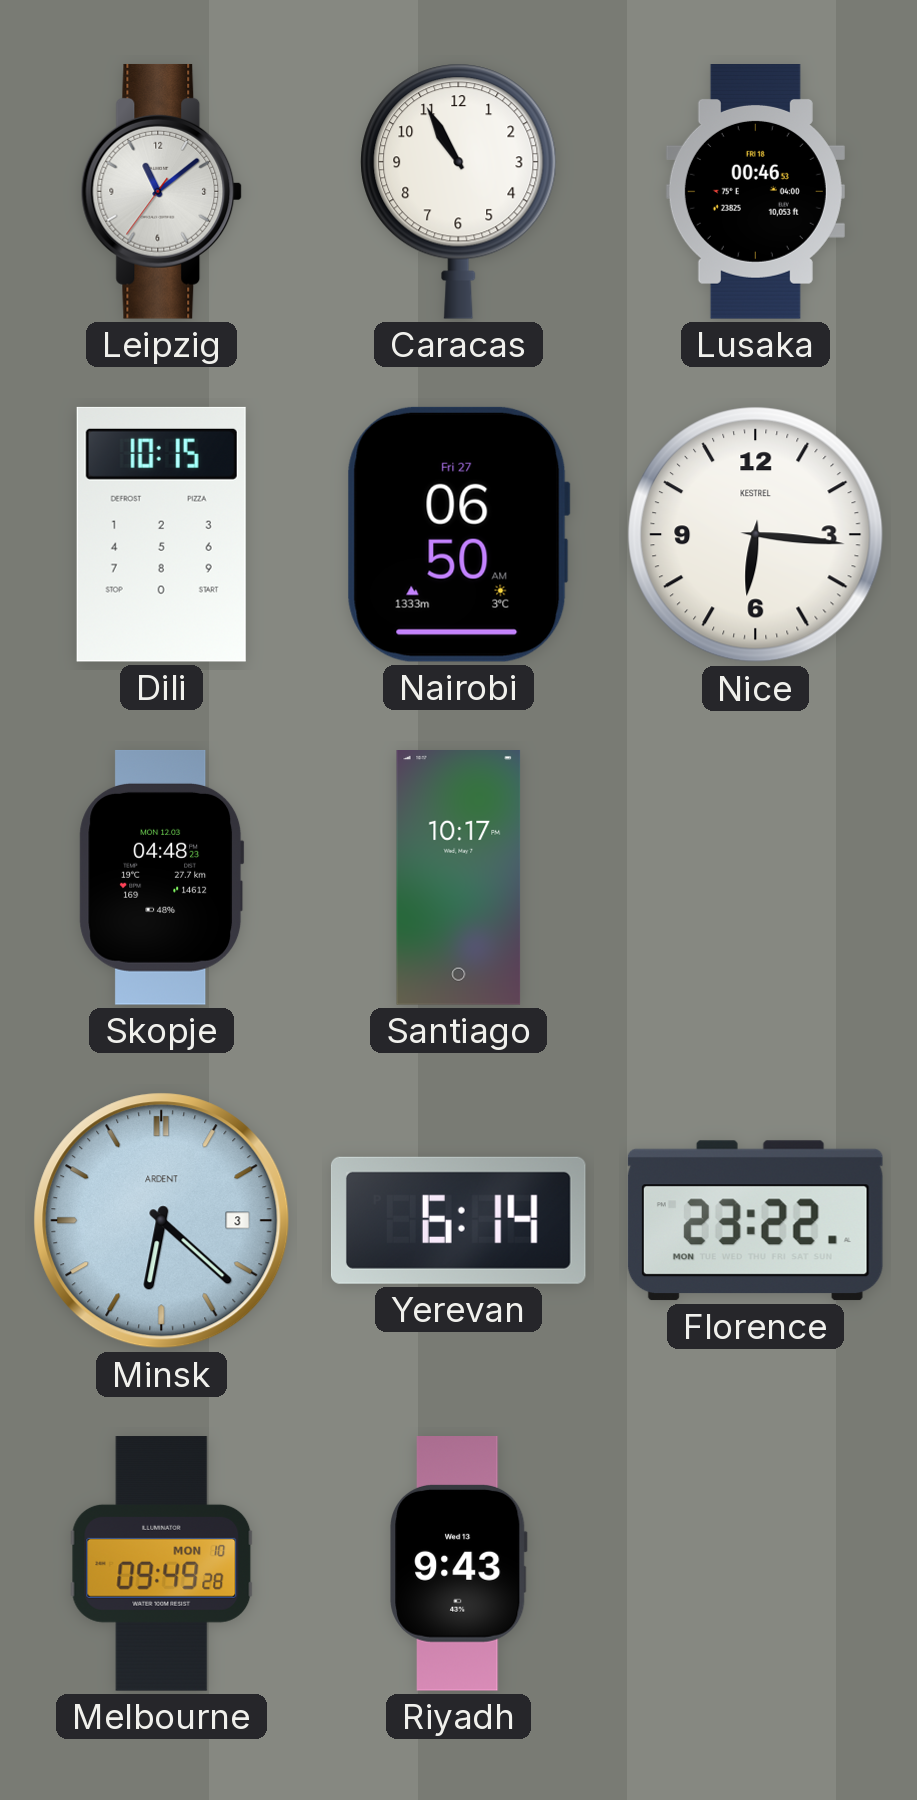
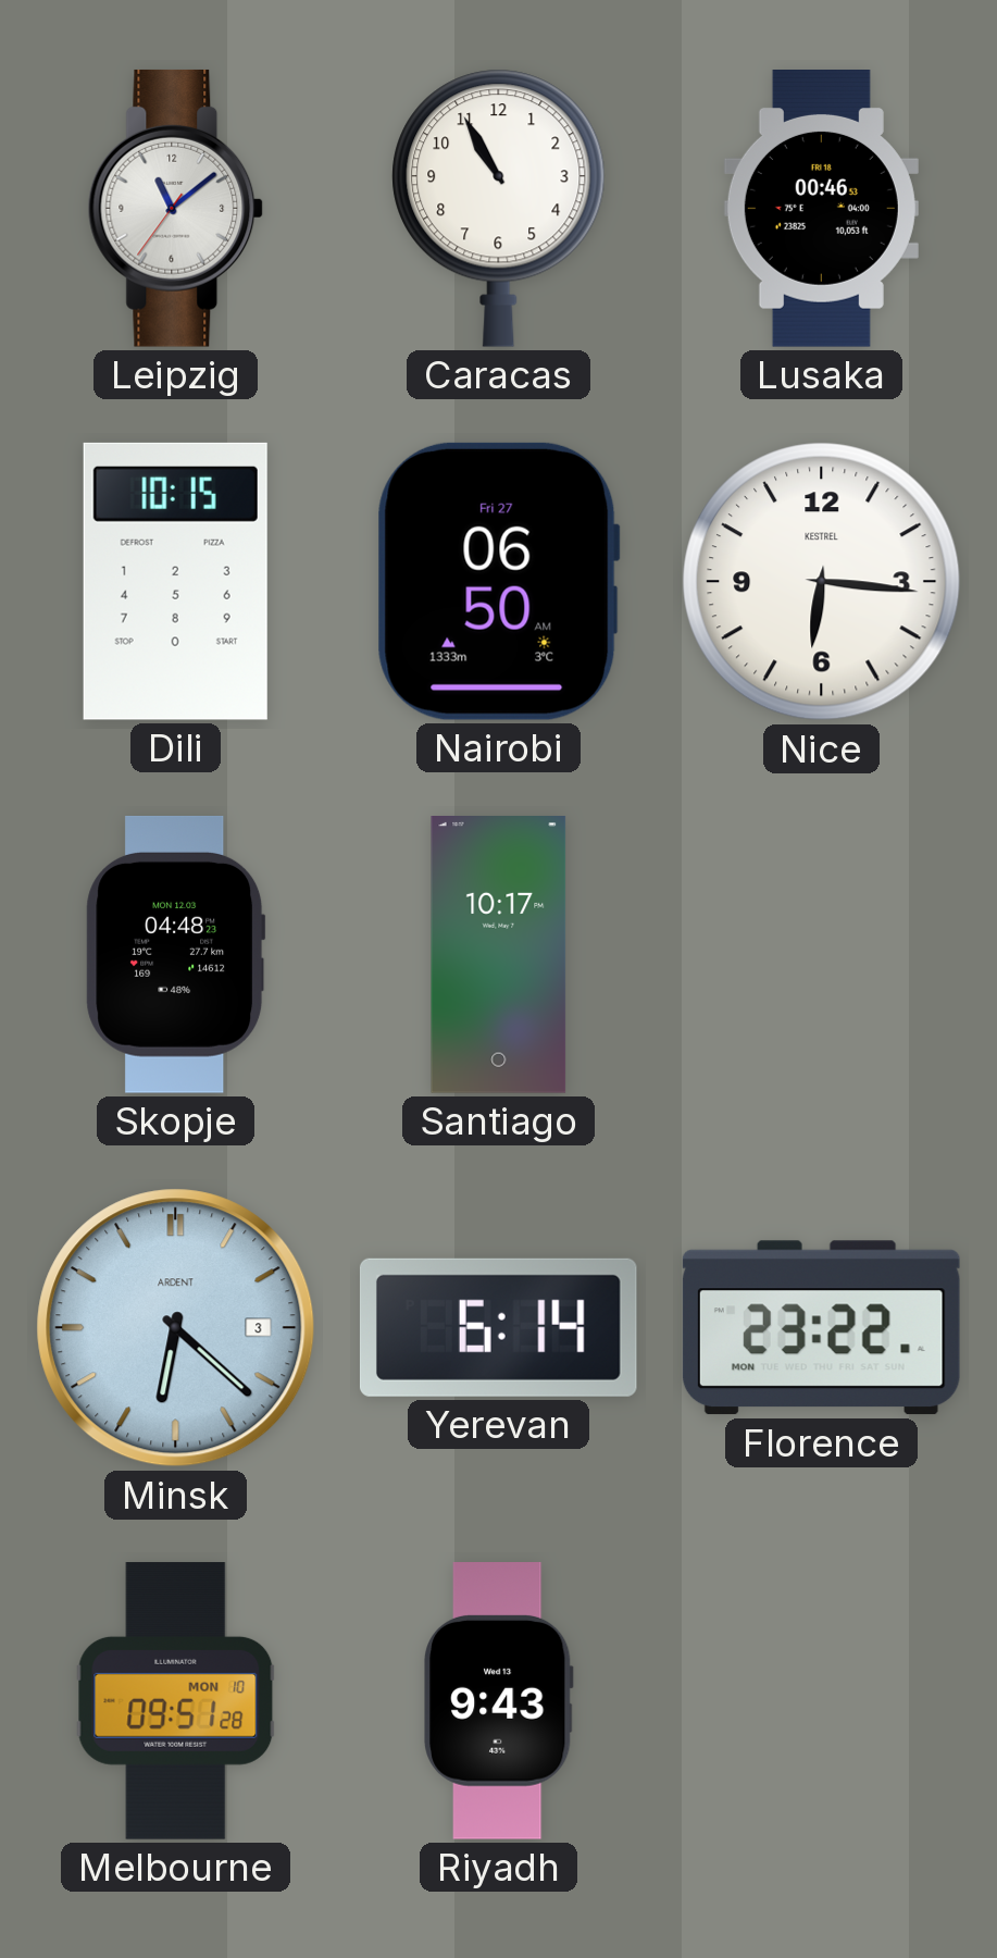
Melbourne: 09:49 -> 09:51 (176, 1701)
